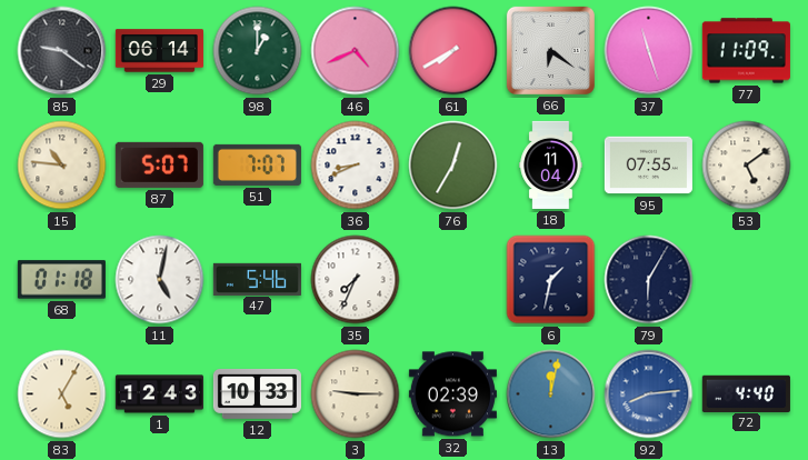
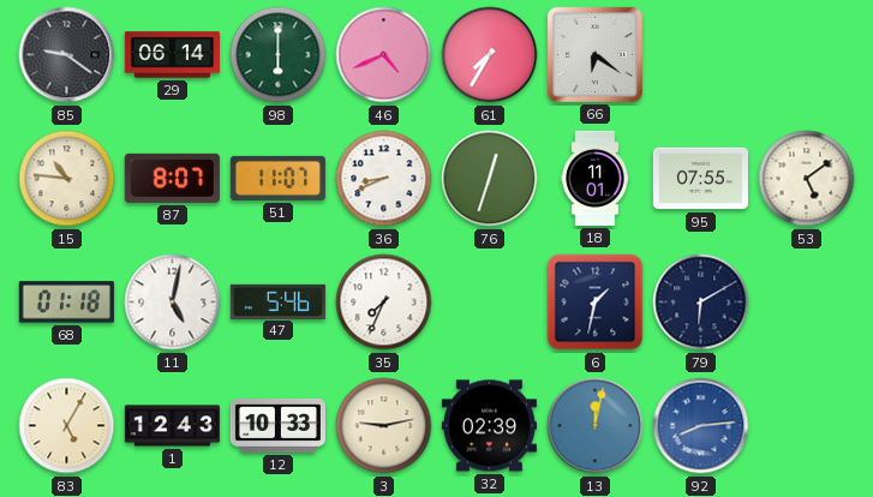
98: 1:00 -> 6:00 (279, 55)
61: 7:40 -> 7:35 (490, 55)
37: 11:27 -> none (649, 51)
77: 11:09 -> none (746, 51)
87: 5:07 -> 8:07 (172, 178)
51: 7:07 -> 11:07 (277, 178)
76: 12:35 -> 12:33 (490, 179)
18: 11:04 -> 11:01 (596, 178)
79: 6:05 -> 6:10 (701, 303)
3: 9:15 -> 9:13 (384, 426)
72: 4:40 -> none (746, 393)
